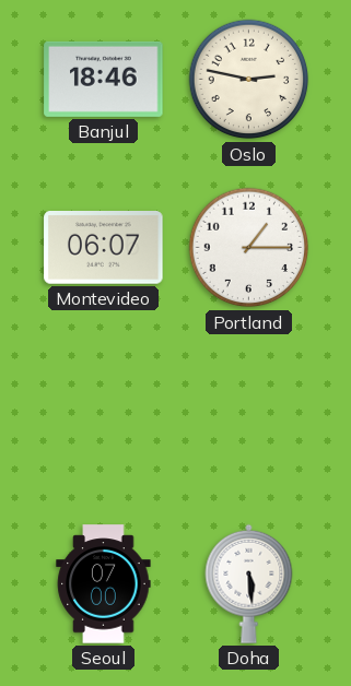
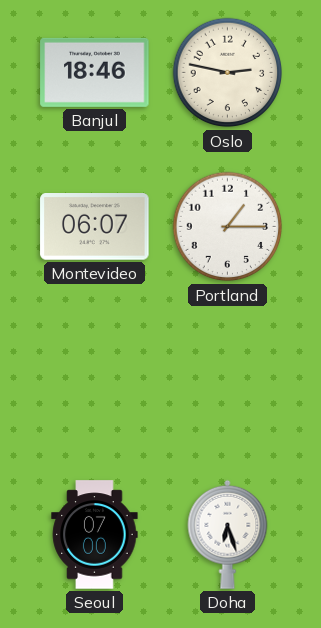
Doha: 5:29 -> 6:27 (228, 534)
